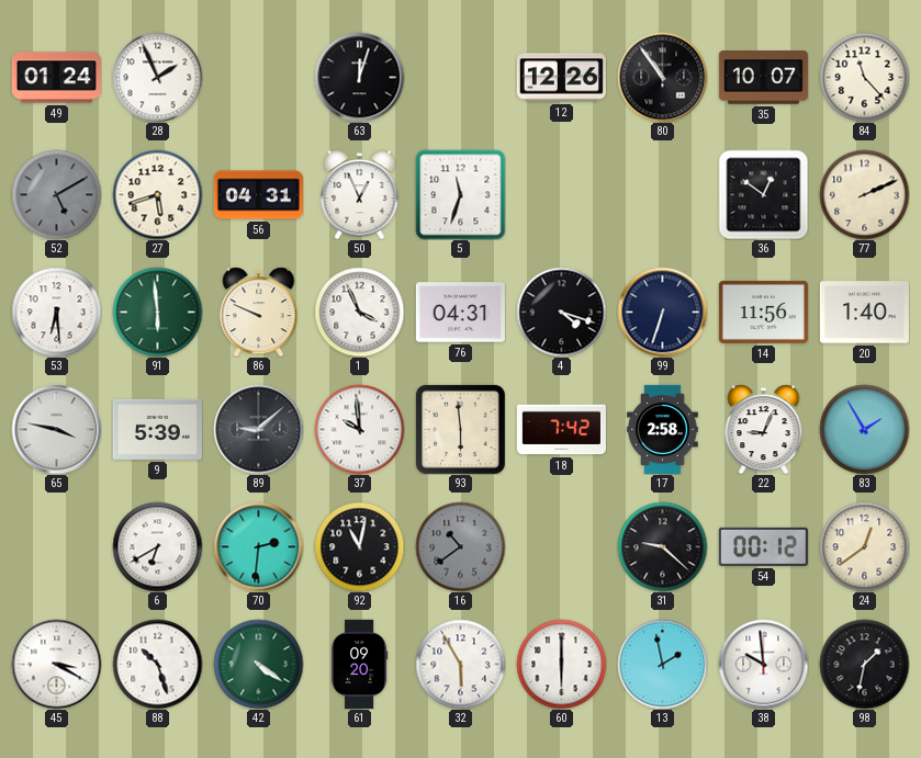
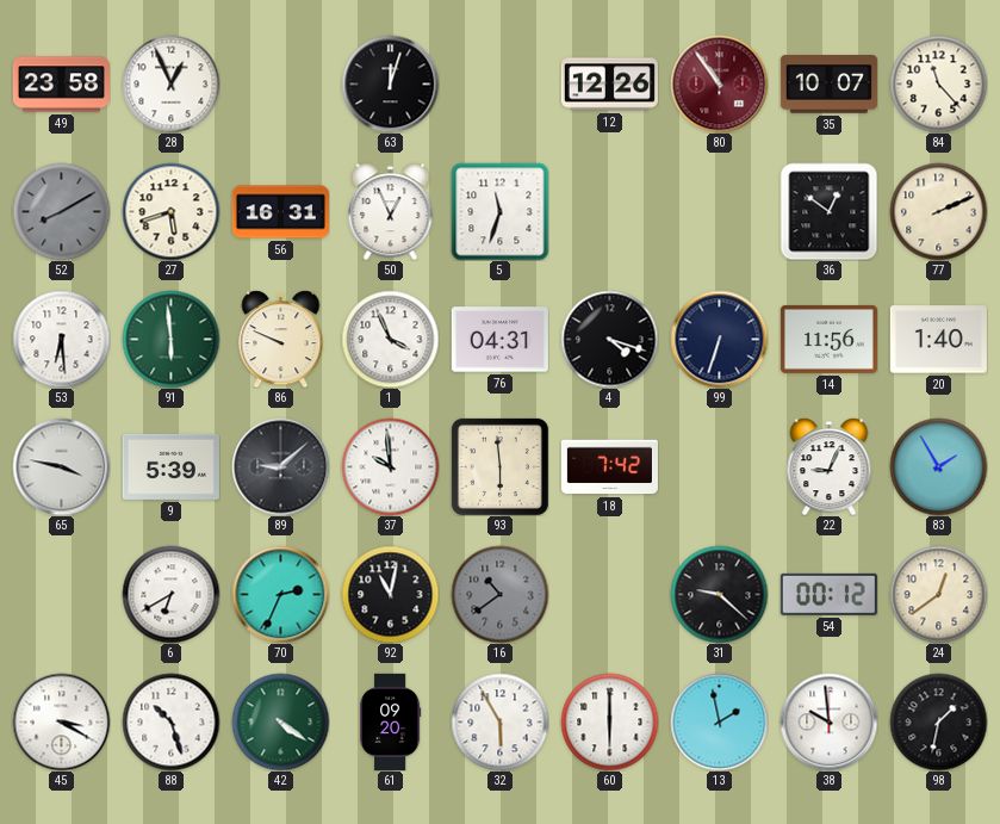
49: 01:24 -> 23:58 (61, 85)
28: 1:56 -> 12:56 (170, 83)
80 dial: black -> burgundy (719, 83)
52: 5:10 -> 8:10 (61, 211)
56: 04:31 -> 16:31 (280, 212)
17: 2:58 -> none (663, 429)
70: 2:31 -> 2:34 (280, 594)
